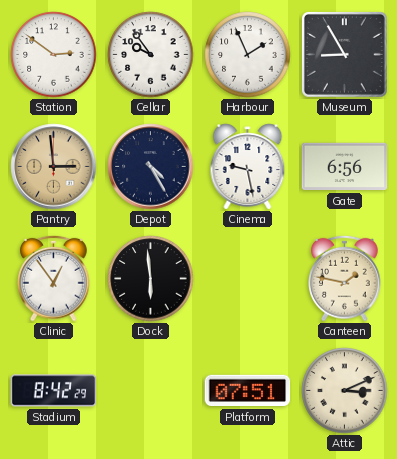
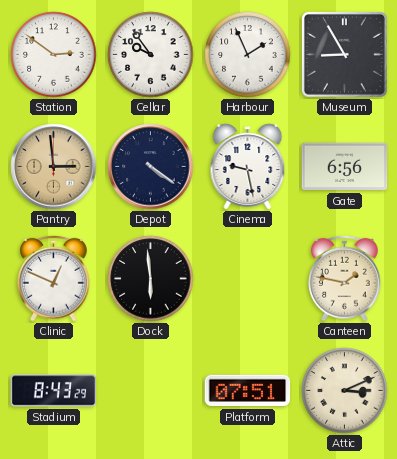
Depot: 4:25 -> 4:21 (151, 167)
Clinic: 12:54 -> 12:49 (54, 278)
Stadium: 8:42 -> 8:43 (54, 391)
